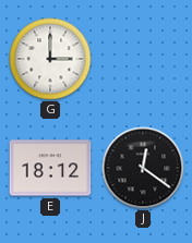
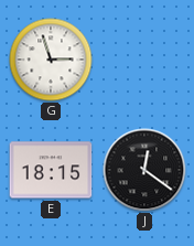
G: 3:00 -> 2:57 (51, 60)
E: 18:12 -> 18:15 (51, 170)
